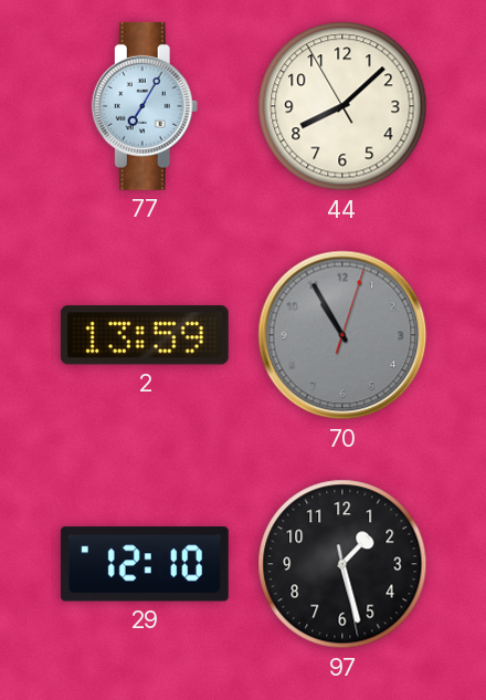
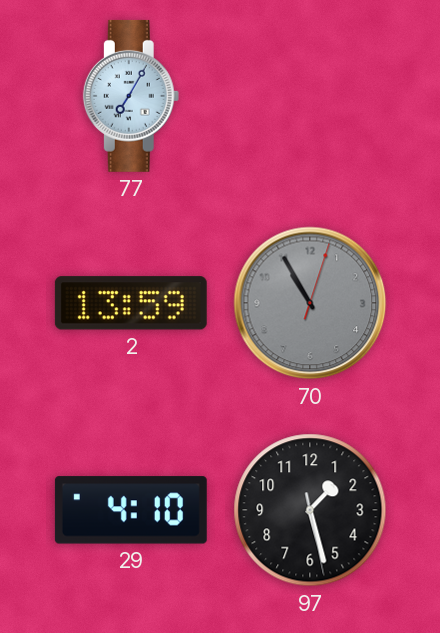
44: 8:07 -> none (342, 106)
29: 12:10 -> 4:10 (131, 510)
